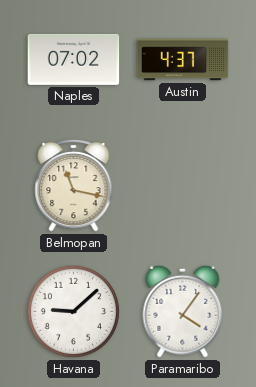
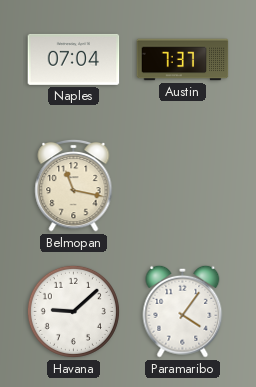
Naples: 07:02 -> 07:04 (74, 59)
Austin: 4:37 -> 7:37 (183, 60)
